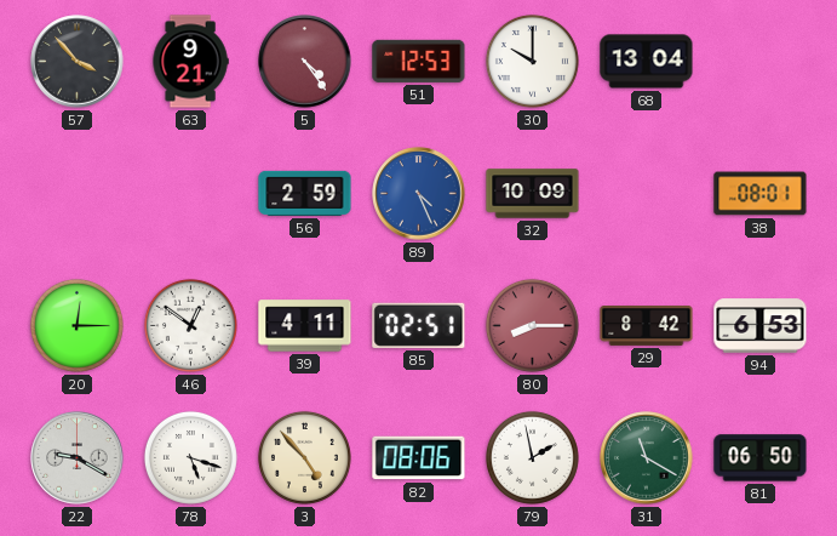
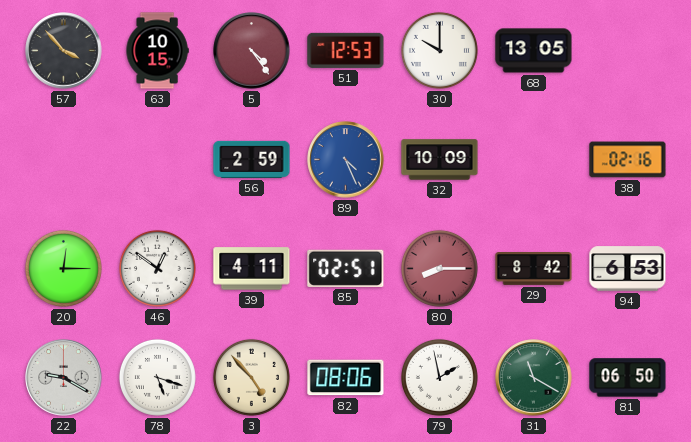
63: 9:21 -> 10:15 (157, 51)
68: 13:04 -> 13:05 (534, 51)
38: 08:01 -> 02:16 (628, 160)
